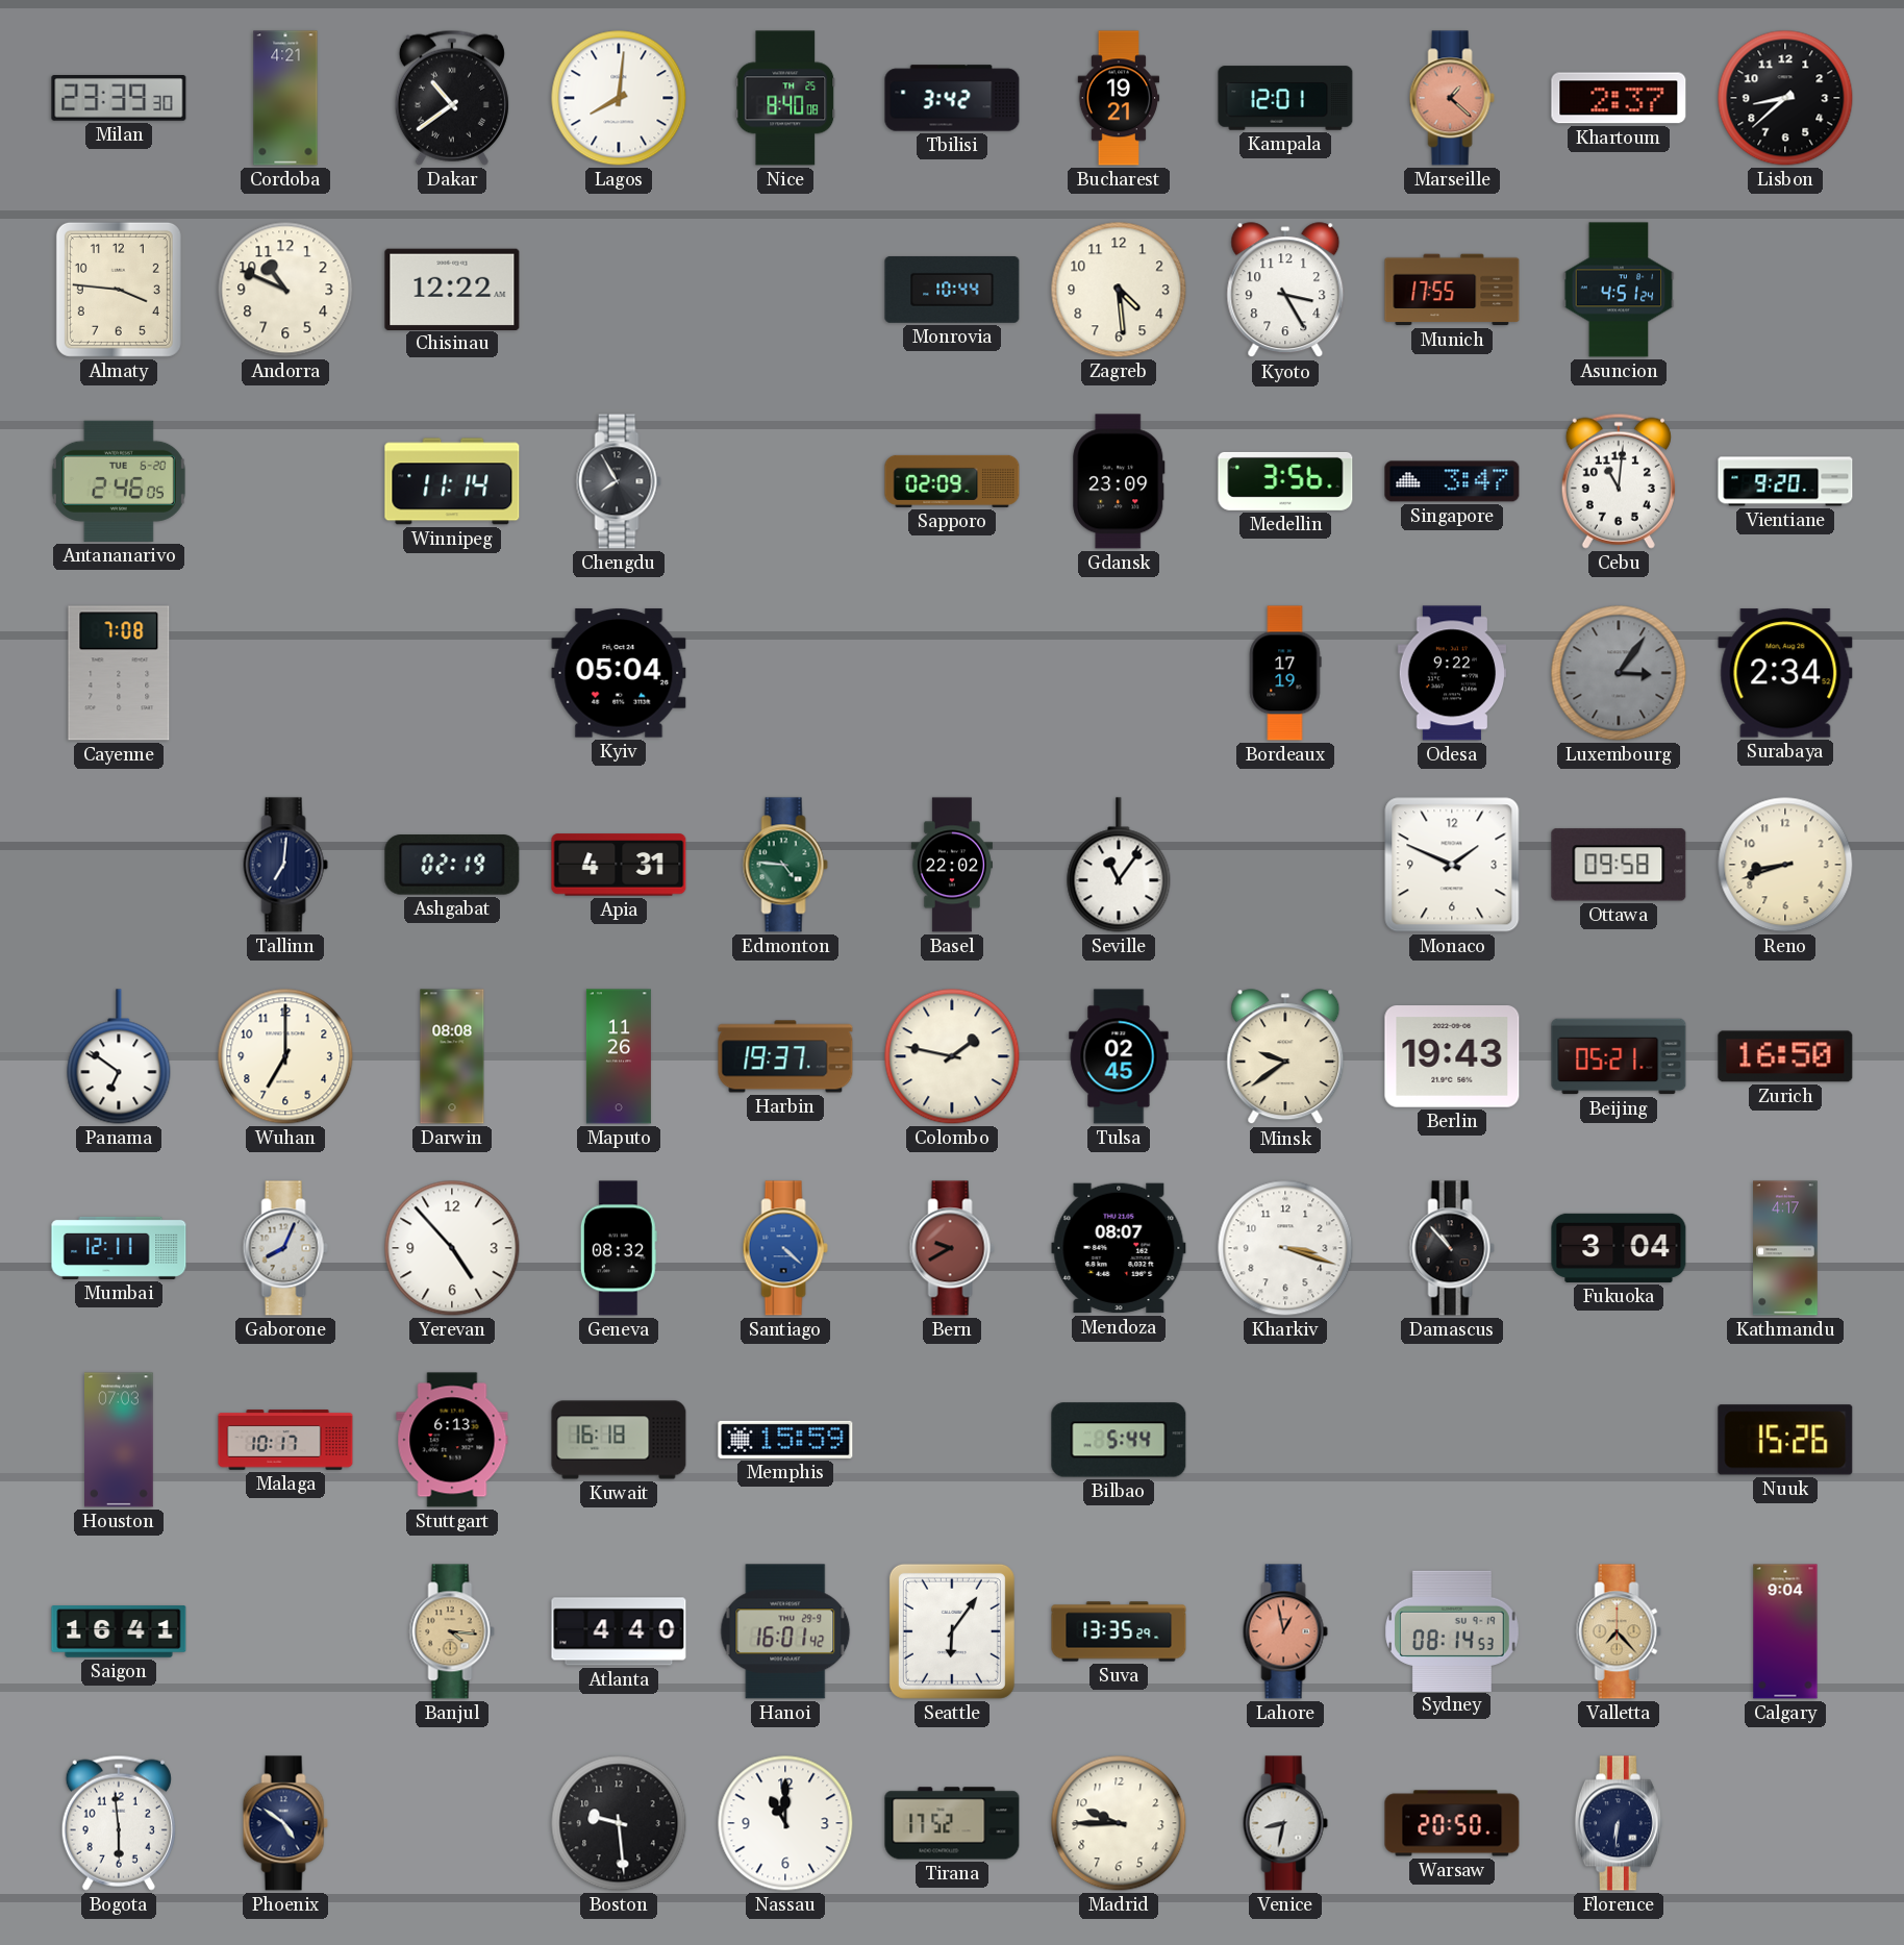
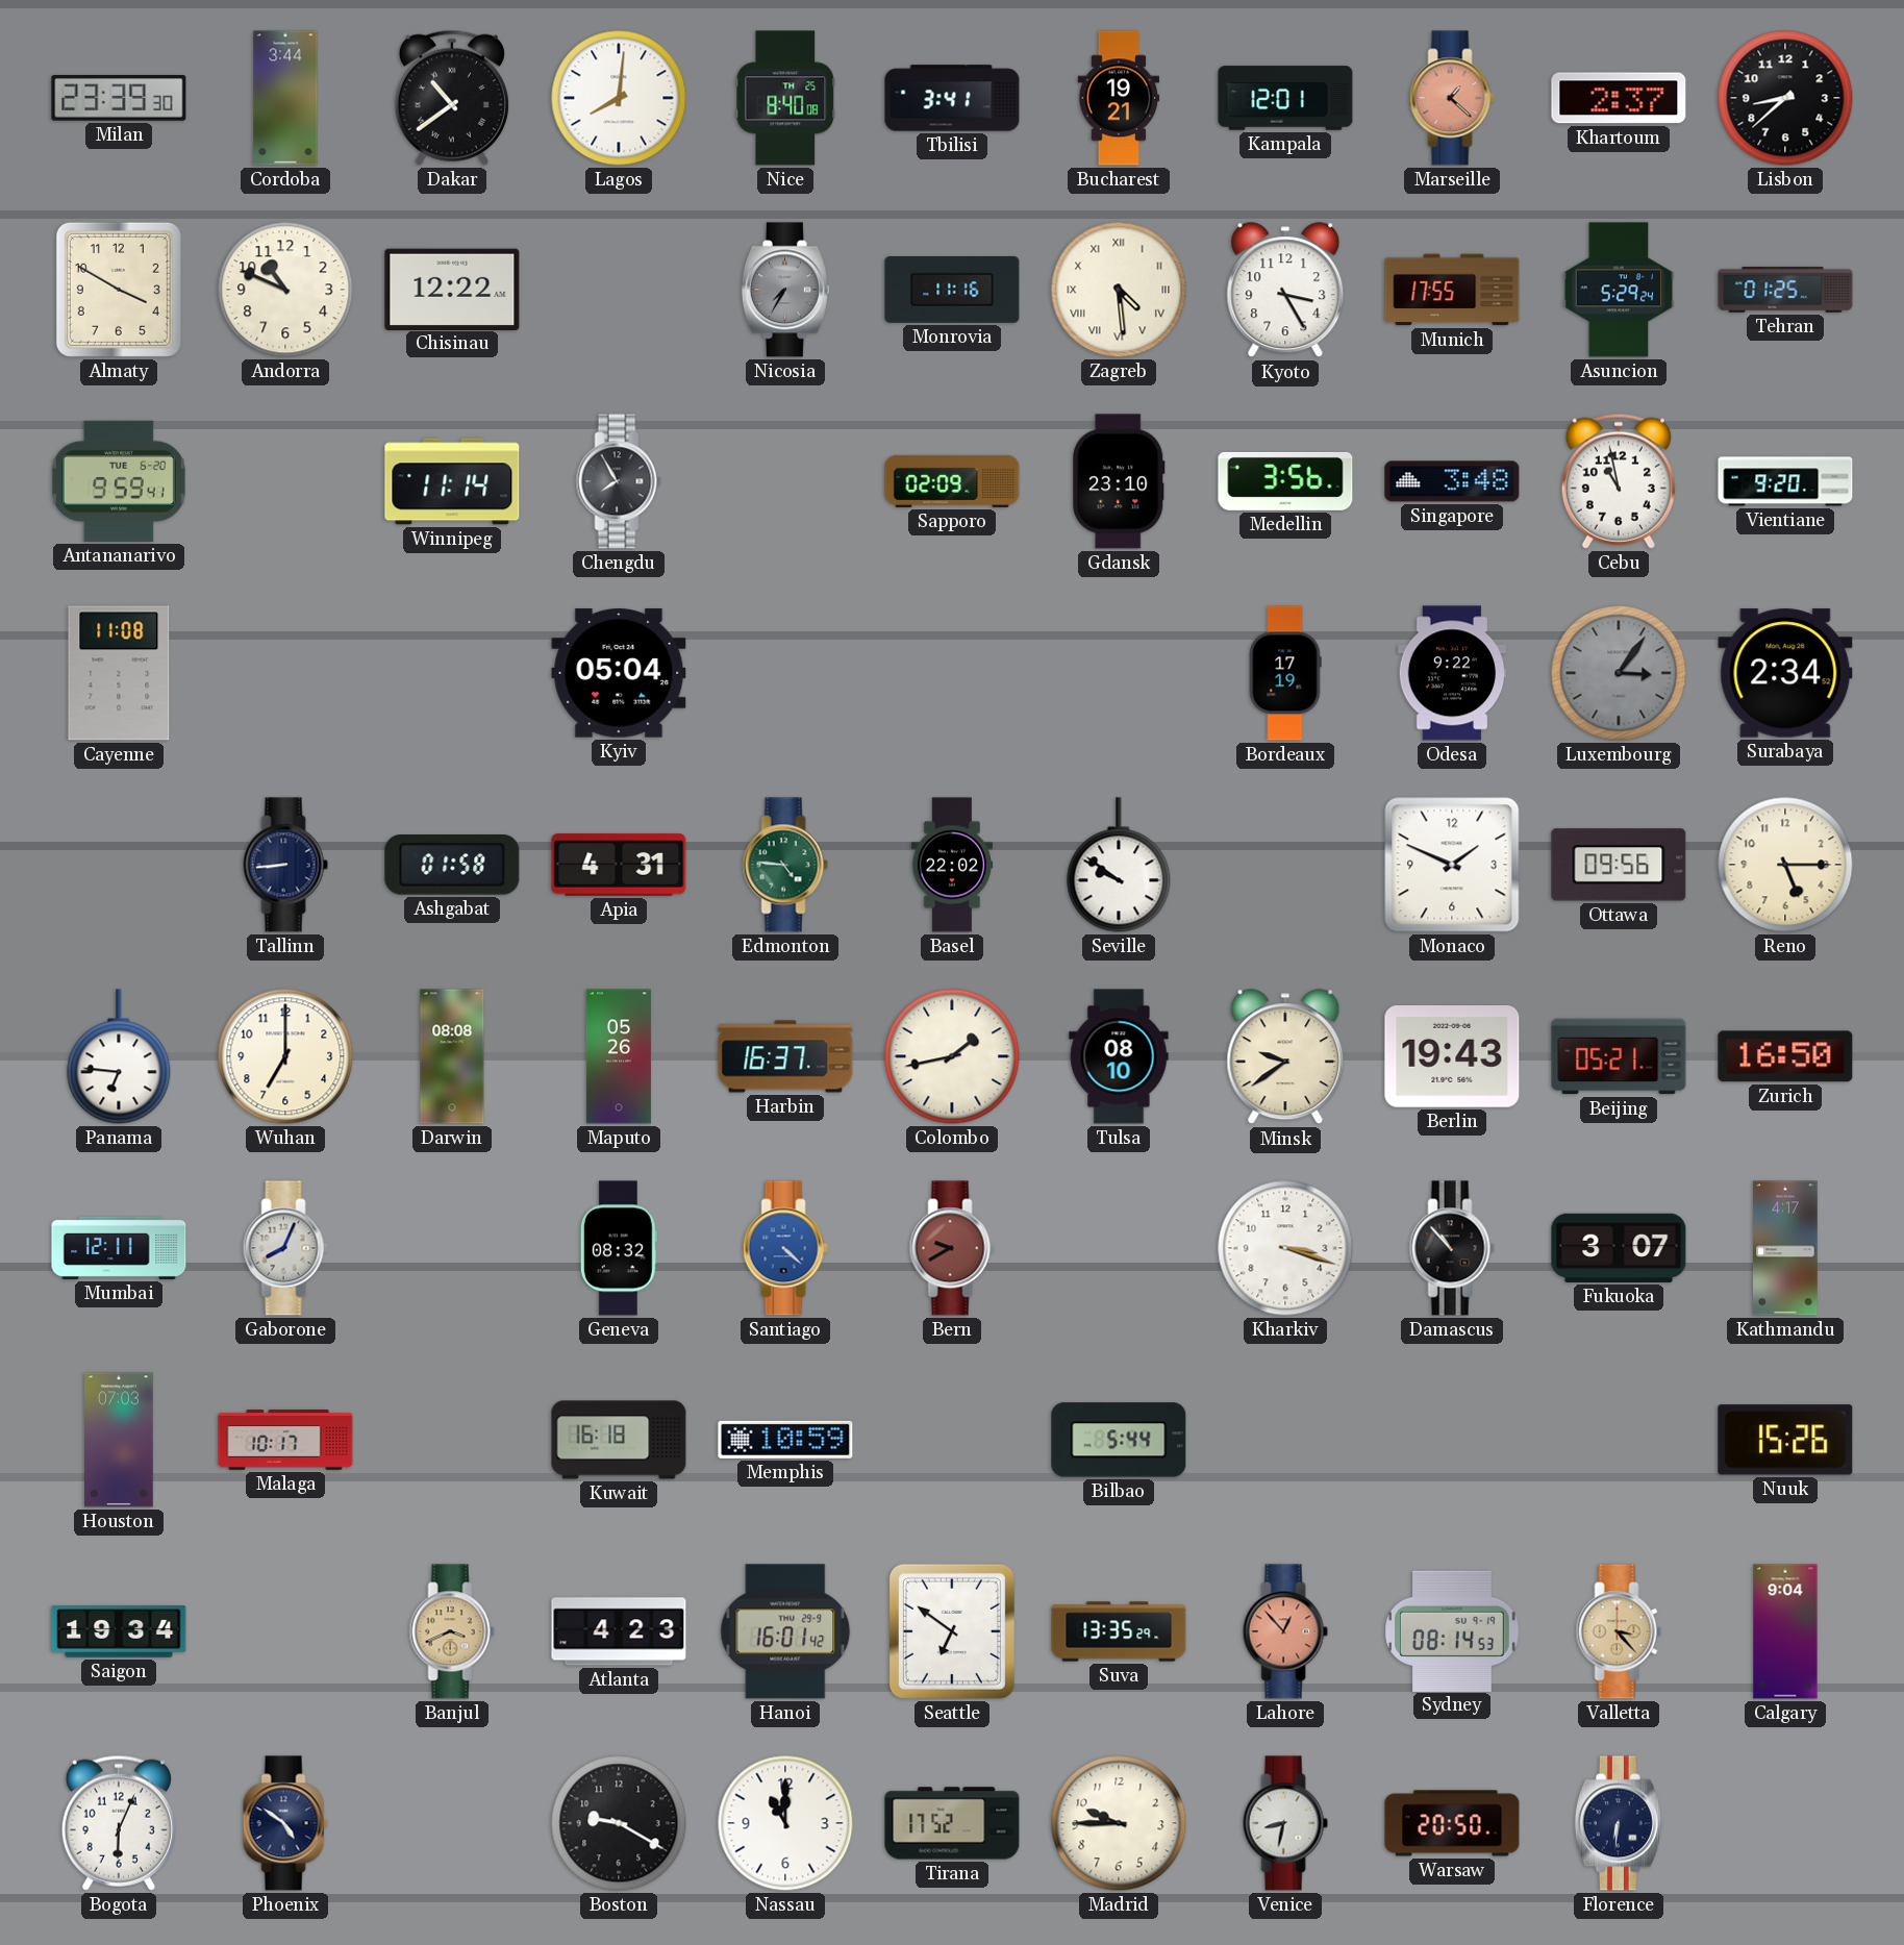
Cordoba: 4:21 -> 3:44 (285, 98)
Tbilisi: 3:42 -> 3:41 (952, 98)
Almaty: 3:46 -> 3:50 (119, 290)
Nicosia: none -> 7:35 (785, 290)
Monrovia: 10:44 -> 11:16 (952, 290)
Zagreb numerals: Arabic -> Roman (1119, 290)
Asuncion: 4:51 -> 5:29 (1619, 290)
Tehran: none -> 01:25 (1785, 290)
Antananarivo: 2:46 -> 9:59 (119, 481)
Gdansk: 23:09 -> 23:10 (1119, 481)
Singapore: 3:47 -> 3:48 (1452, 481)
Cebu: 11:01 -> 10:58 (1619, 481)
Cayenne: 7:08 -> 11:08 (119, 673)
Tallinn: 7:01 -> 8:44 (285, 865)
Ashgabat: 02:19 -> 01:58 (452, 866)
Seville: 11:06 -> 9:51 (1119, 865)
Ottawa: 09:58 -> 09:56 (1619, 865)
Reno: 8:42 -> 5:15 (1785, 865)
Panama: 6:51 -> 6:46 (119, 1056)
Maputo: 11:26 -> 05:26 (619, 1056)
Harbin: 19:37 -> 16:37 (785, 1056)
Colombo: 1:47 -> 1:43 (952, 1056)
Tulsa: 02:45 -> 08:10 (1119, 1056)
Yerevan: 4:53 -> none (452, 1248)
Mendoza: 08:07 -> none (1119, 1248)
Fukuoka: 3:04 -> 3:07 (1619, 1248)
Stuttgart: 6:13 -> none (452, 1440)
Memphis: 15:59 -> 10:59 (785, 1440)
Saigon: 16:41 -> 19:34 (119, 1631)
Banjul: 4:16 -> 3:41 (452, 1631)
Atlanta: 4:40 -> 4:23 (619, 1631)
Seattle: 6:06 -> 6:51 (952, 1631)
Lahore: 12:58 -> 12:53 (1285, 1631)
Valletta: 7:23 -> 3:23 (1619, 1631)
Bogota: 5:59 -> 6:04 (119, 1823)
Boston: 9:29 -> 9:20 (619, 1823)
